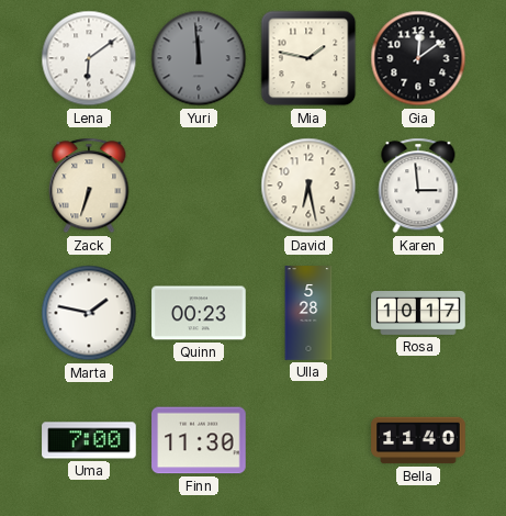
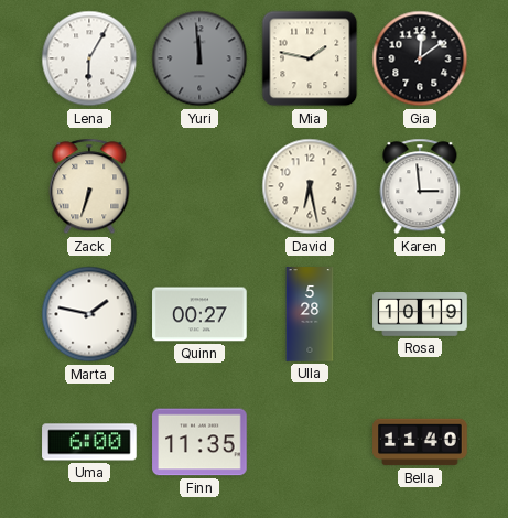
Lena: 6:09 -> 6:05 (89, 58)
Quinn: 00:23 -> 00:27 (199, 314)
Rosa: 10:17 -> 10:19 (420, 315)
Uma: 7:00 -> 6:00 (89, 442)
Finn: 11:30 -> 11:35 (199, 442)
